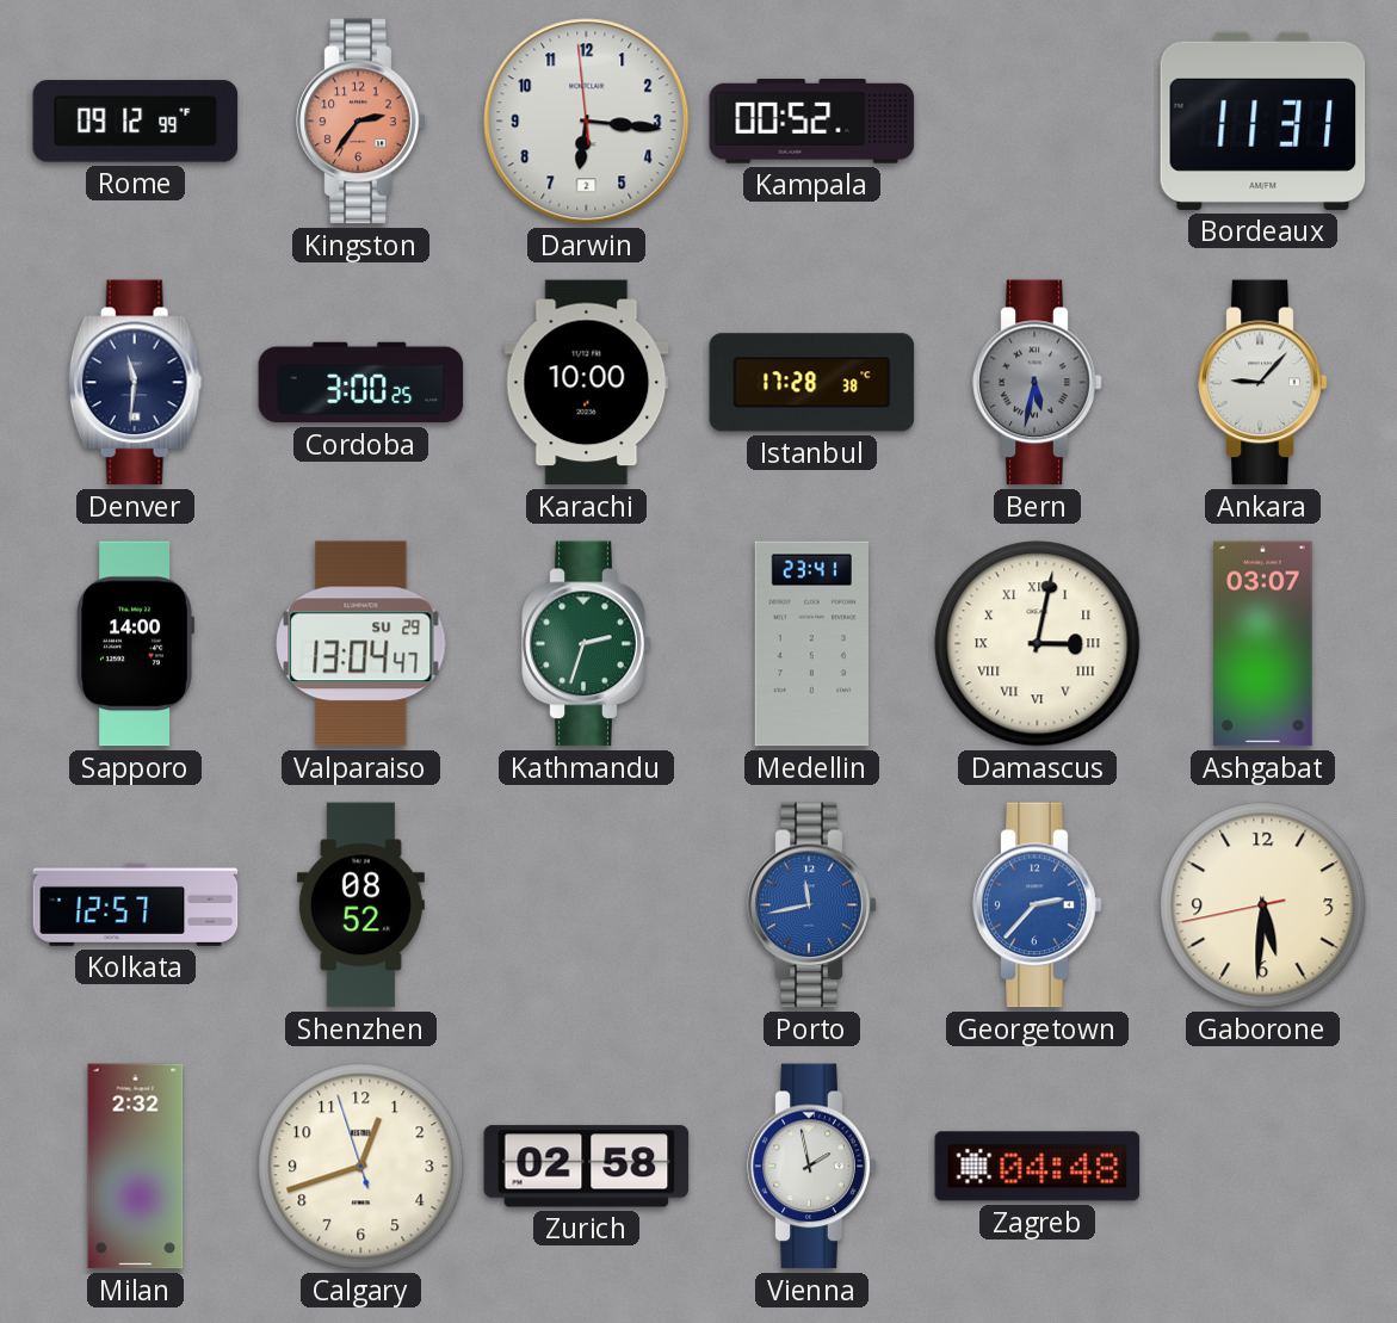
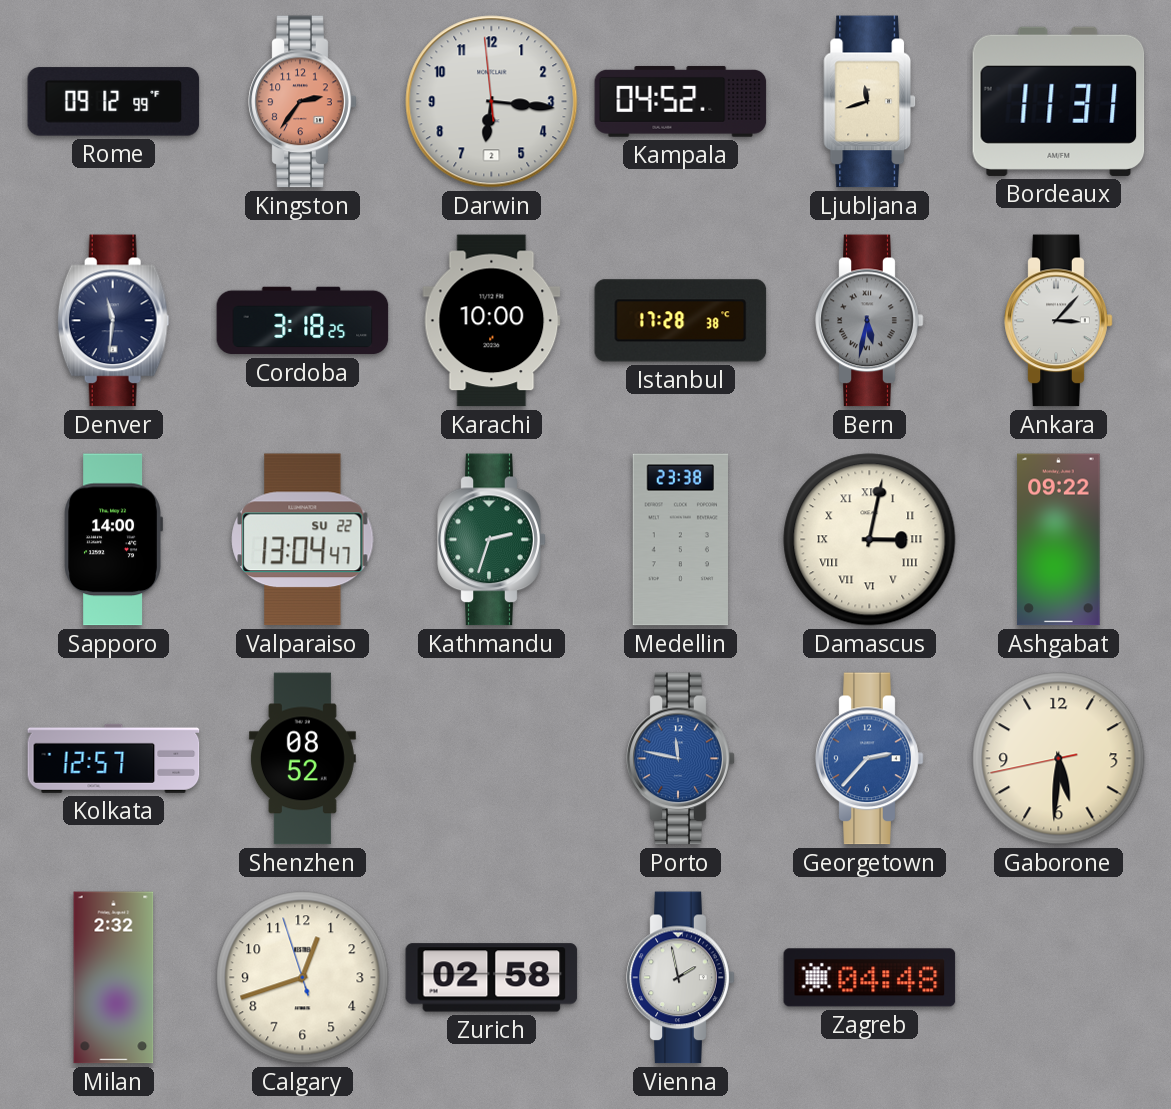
Kampala: 00:52 -> 04:52 (681, 101)
Ljubljana: none -> 11:42 (870, 102)
Cordoba: 3:00 -> 3:18 (303, 321)
Ankara: 9:07 -> 3:07 (1059, 321)
Valparaiso date: SU 29 -> SU 22 (303, 540)
Medellin: 23:41 -> 23:38 (680, 540)
Ashgabat: 03:07 -> 09:22 (1059, 540)
Porto: 11:43 -> 11:47 (681, 759)
